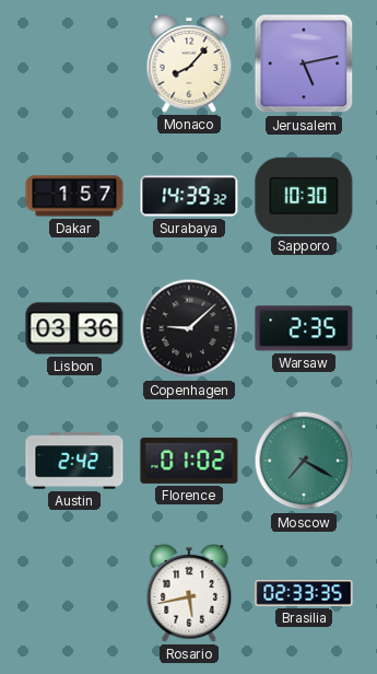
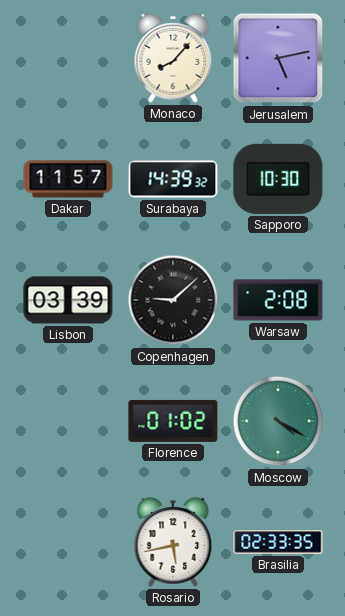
Dakar: 1:57 -> 11:57 (68, 179)
Lisbon: 03:36 -> 03:39 (68, 300)
Warsaw: 2:35 -> 2:08 (278, 300)
Austin: 2:42 -> none (74, 461)
Moscow: 7:20 -> 4:20 (278, 421)
